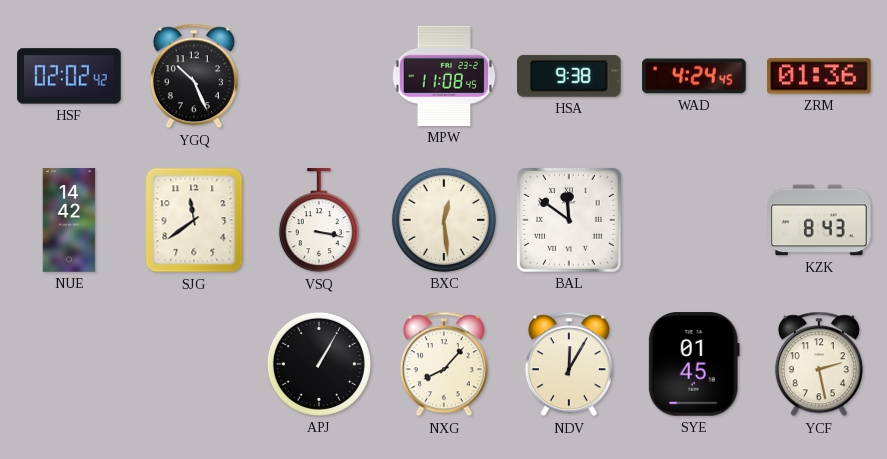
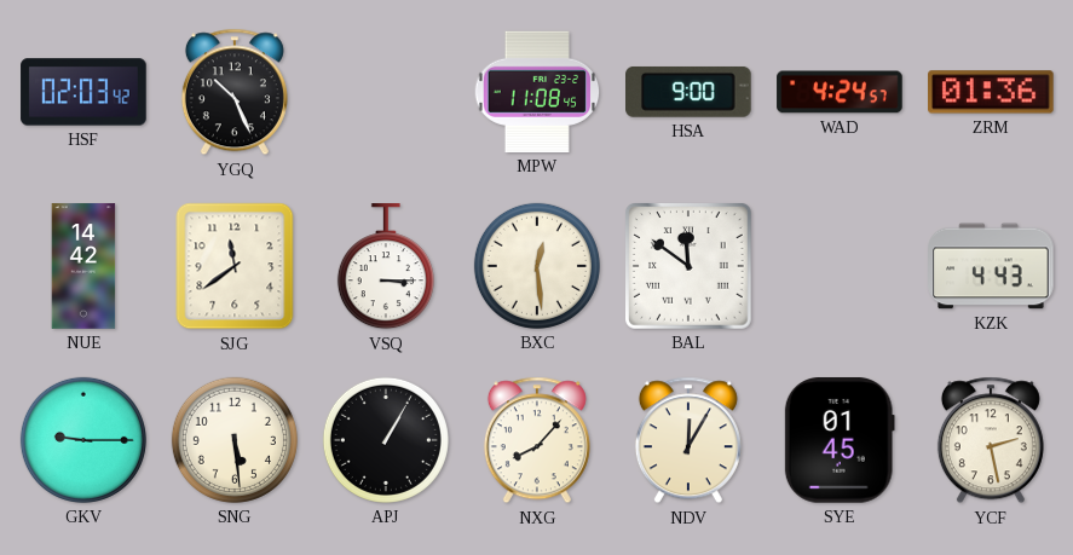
HSF: 02:02 -> 02:03 (83, 92)
HSA: 9:38 -> 9:00 (690, 92)
WAD: 4:24:45 -> 4:24:57 (840, 92)
VSQ: 3:17 -> 3:15 (386, 267)
KZK: 8:43 -> 4:43 (991, 266)
GKV: none -> 9:15 (83, 440)
SNG: none -> 5:29 (235, 440)
